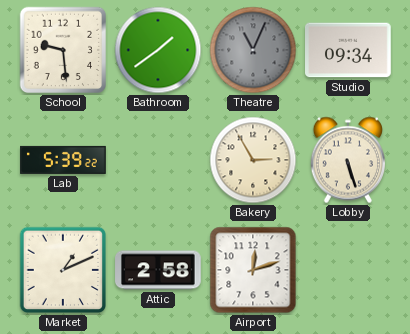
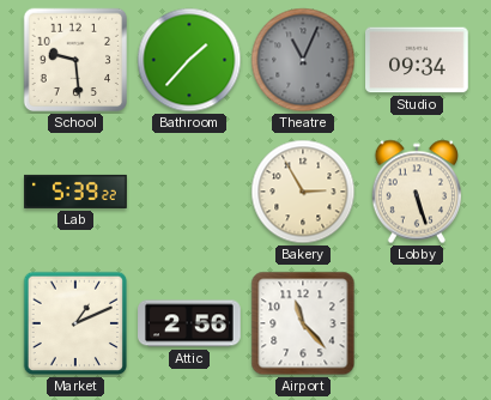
Bathroom: 1:39 -> 1:37 (189, 60)
Attic: 2:58 -> 2:56 (189, 323)
Airport: 12:12 -> 11:23 (303, 323)
